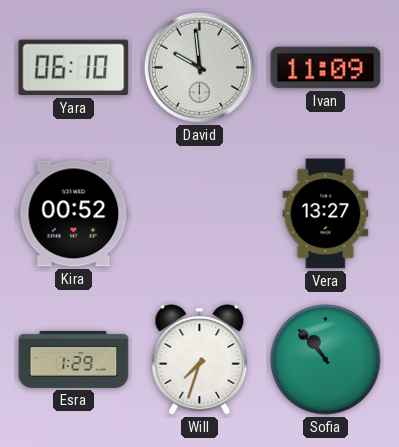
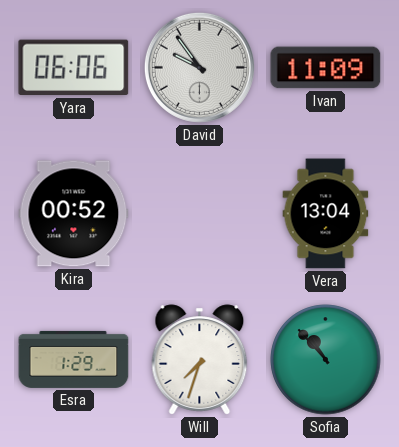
Yara: 06:10 -> 06:06 (74, 68)
David: 9:59 -> 9:54 (199, 67)
Vera: 13:27 -> 13:04 (326, 214)
